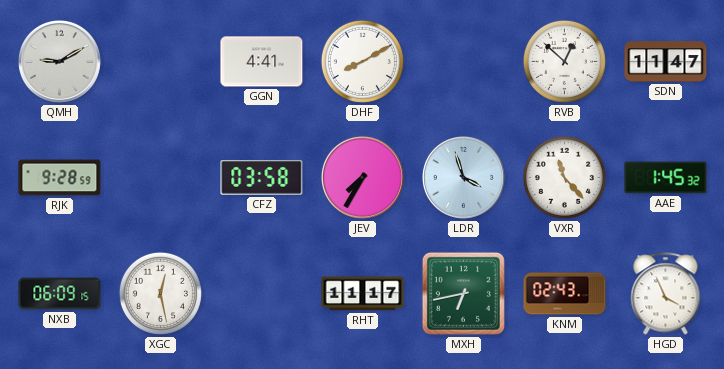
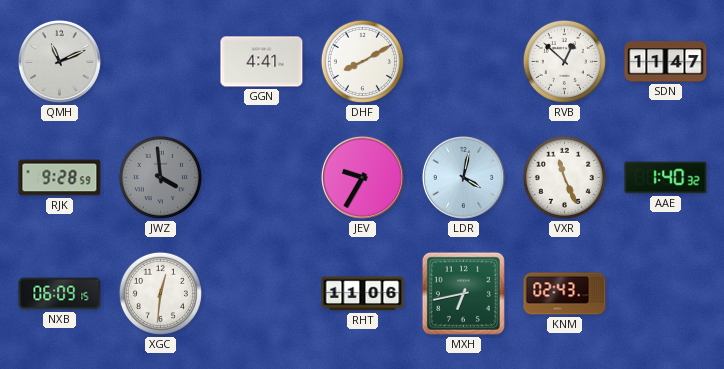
QMH: 9:10 -> 11:11 (59, 61)
JWZ: none -> 3:59 (160, 177)
CFZ: 03:58 -> none (262, 178)
JEV: 7:35 -> 9:35 (362, 177)
LDR: 3:57 -> 4:02 (463, 177)
VXR: 11:23 -> 11:26 (564, 177)
AAE: 1:45 -> 1:40 (666, 178)
XGC: 12:28 -> 12:31 (160, 293)
RHT: 11:17 -> 11:06 (363, 294)
HGD: 3:56 -> none (666, 294)
